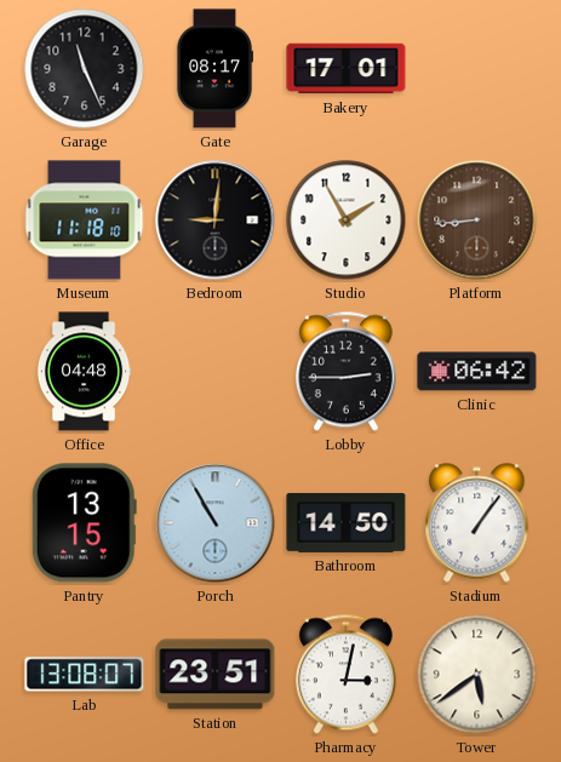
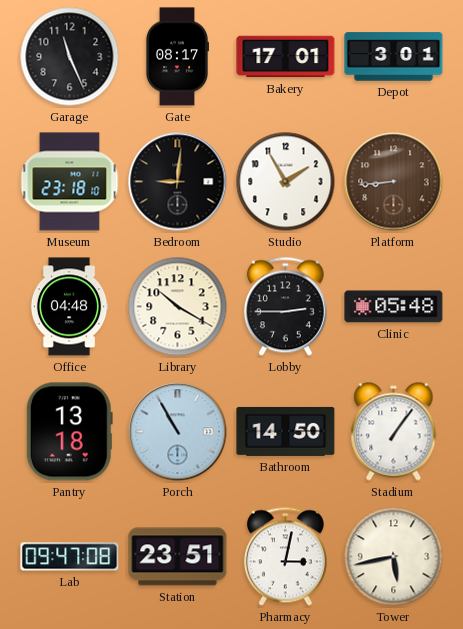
Depot: none -> 3:01 (394, 57)
Museum: 11:18 -> 23:18 (70, 182)
Library: none -> 10:20 (178, 307)
Clinic: 06:42 -> 05:48 (394, 307)
Pantry: 13:15 -> 13:18 (69, 432)
Lab: 13:08 -> 09:47 (70, 557)
Tower: 5:39 -> 5:43 (394, 557)
